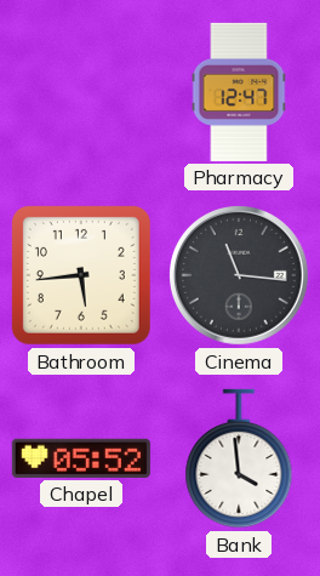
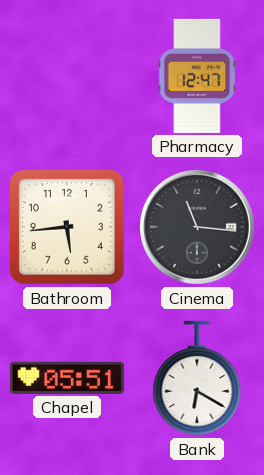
Chapel: 05:52 -> 05:51 (67, 378)
Bank: 3:59 -> 6:20 (197, 378)
